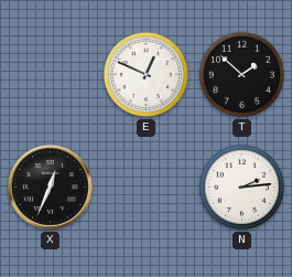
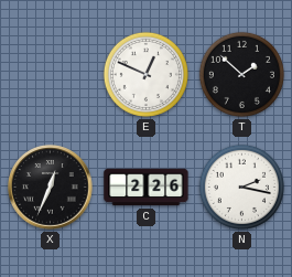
C: none -> 2:26 (147, 188)
N: 2:14 -> 2:17 (241, 187)
